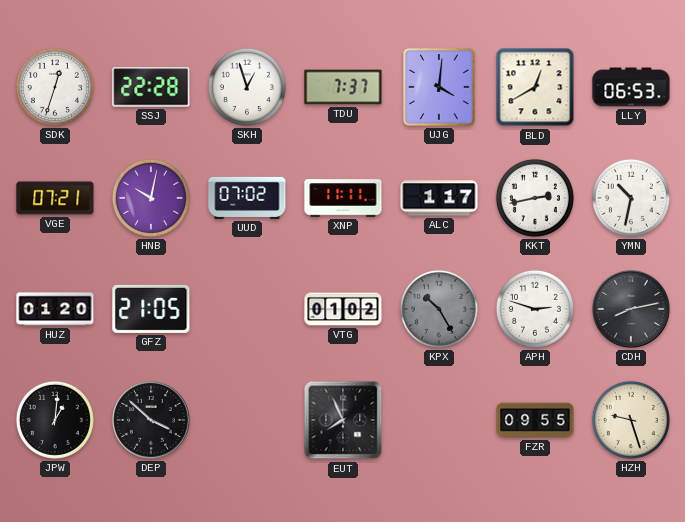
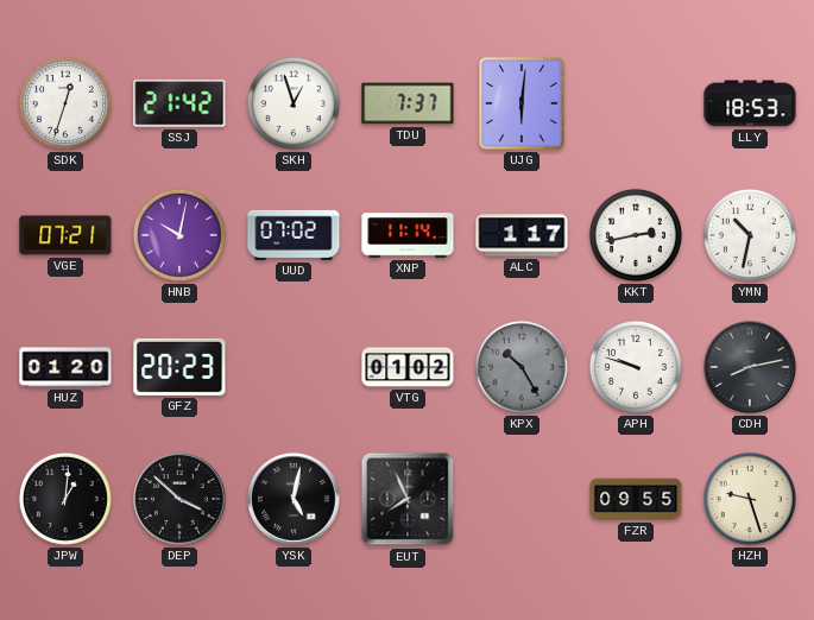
SSJ: 22:28 -> 21:42 (179, 103)
UJG: 4:01 -> 6:01 (522, 103)
BLD: 12:40 -> none (535, 87)
LLY: 06:53 -> 18:53 (750, 103)
XNP: 11:11 -> 11:14 (408, 235)
GFZ: 21:05 -> 20:23 (179, 367)
APH: 2:48 -> 9:48 (636, 367)
YSK: none -> 5:02 (294, 499)
